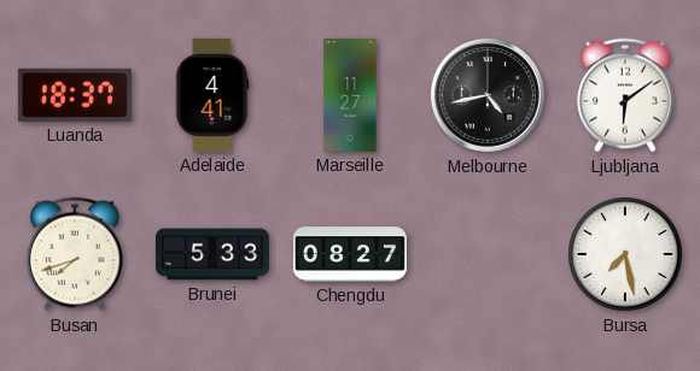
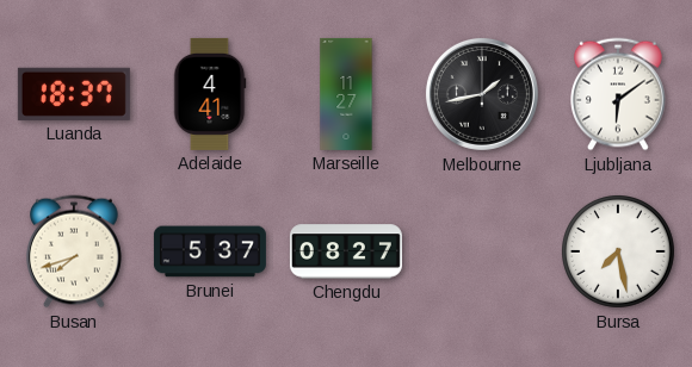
Melbourne: 4:43 -> 1:43 (482, 94)
Brunei: 5:33 -> 5:37 (210, 251)
